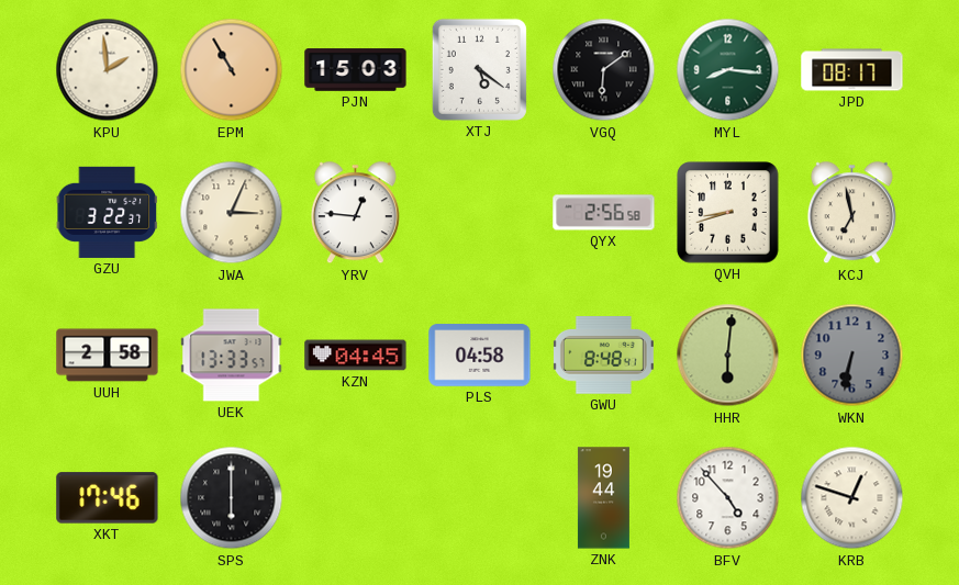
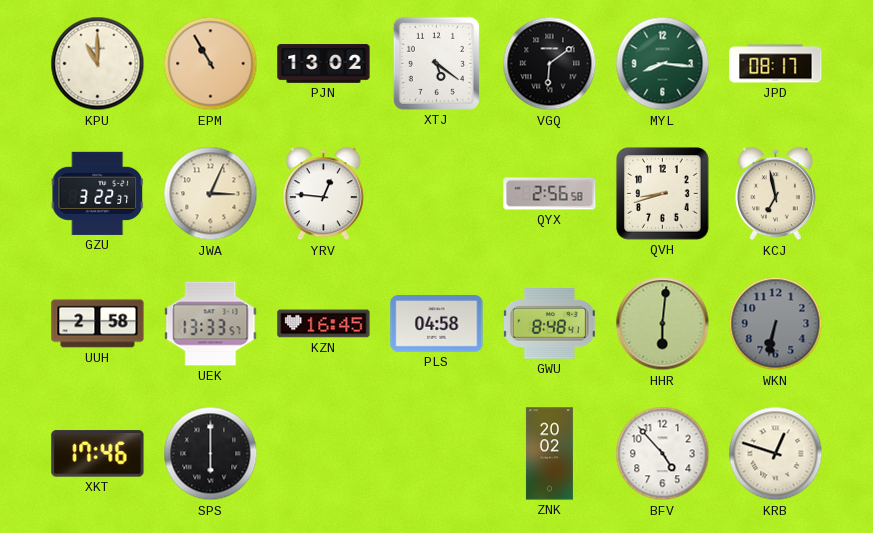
KPU: 1:59 -> 11:00 (98, 64)
PJN: 15:03 -> 13:02 (324, 64)
KZN: 04:45 -> 16:45 (324, 324)
ZNK: 19:44 -> 20:02 (549, 454)
